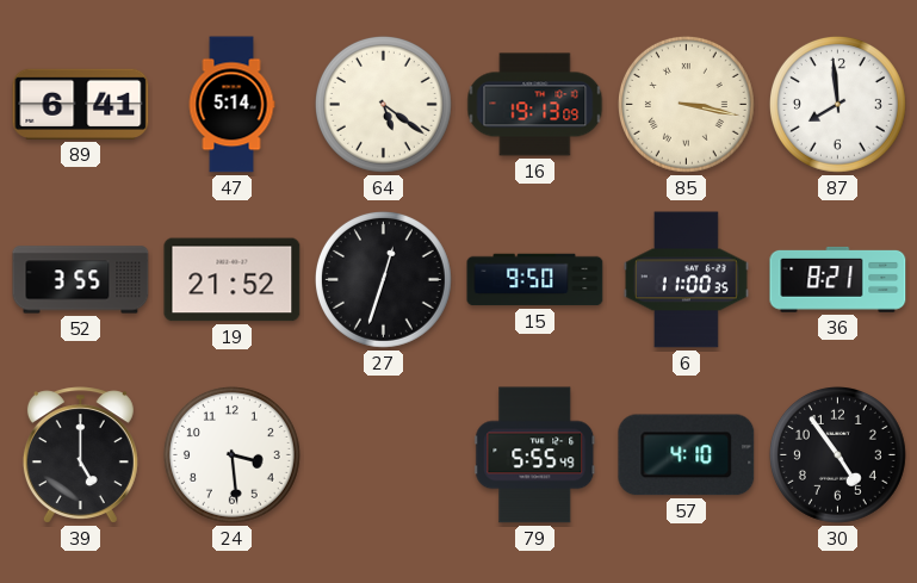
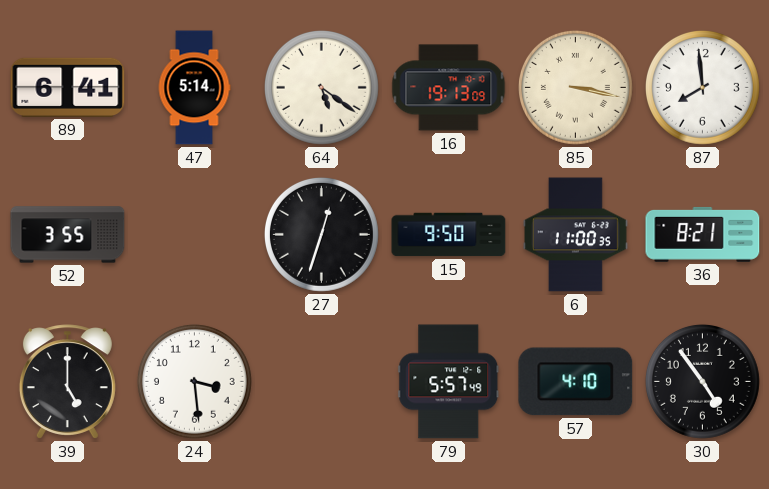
19: 21:52 -> none (233, 280)
79: 5:55 -> 5:57 (449, 382)
